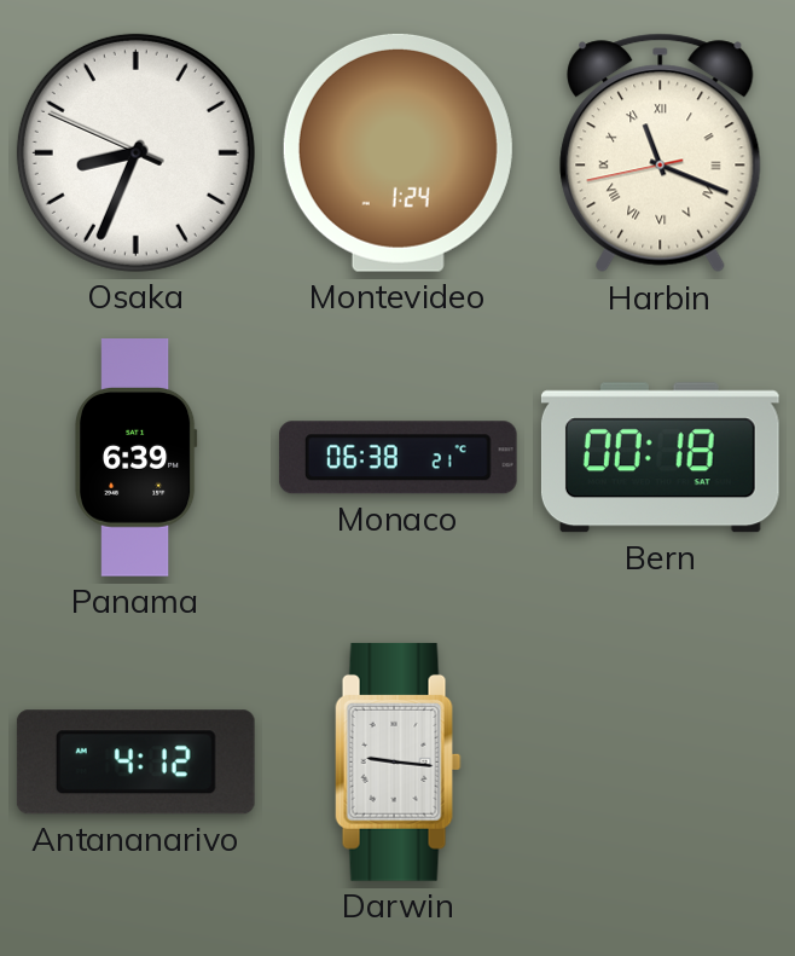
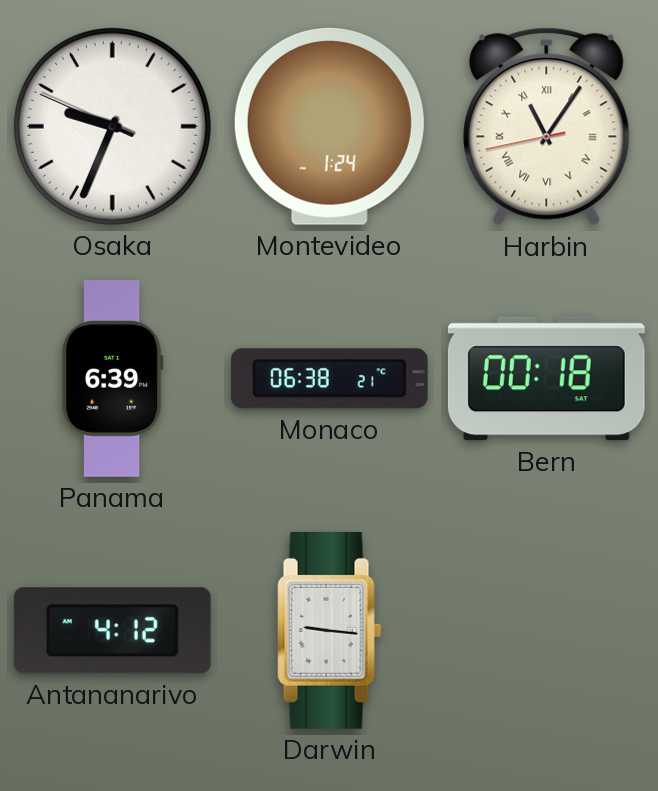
Osaka: 8:33 -> 9:33 (112, 126)
Harbin: 11:18 -> 11:05 (547, 127)
